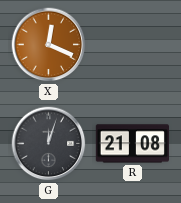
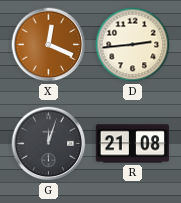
D: none -> 2:44 (133, 45)
